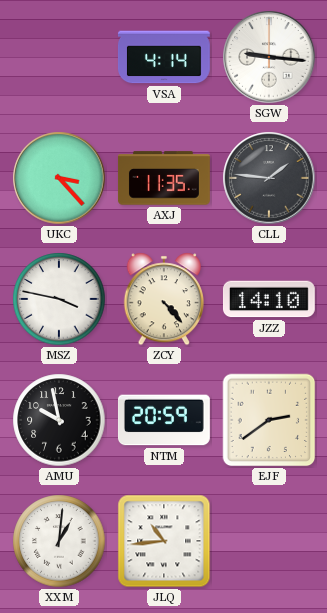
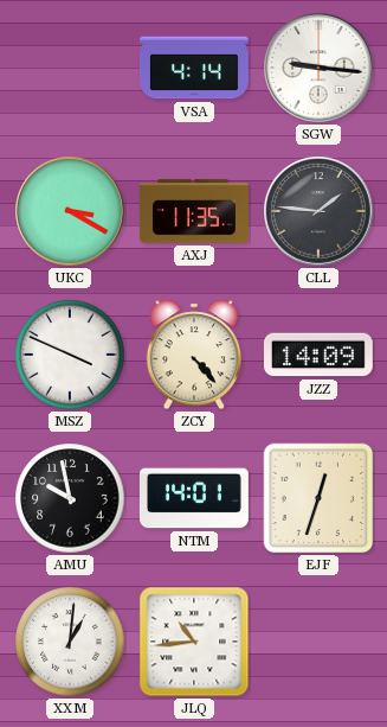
UKC: 3:23 -> 3:20 (70, 211)
MSZ: 3:47 -> 3:49 (70, 355)
JZZ: 14:10 -> 14:09 (318, 355)
NTM: 20:59 -> 14:01 (194, 498)
EJF: 2:39 -> 12:33 (318, 498)
